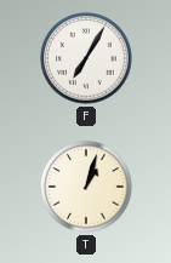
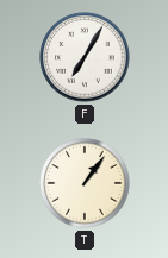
T: 1:03 -> 1:06 (85, 183)
